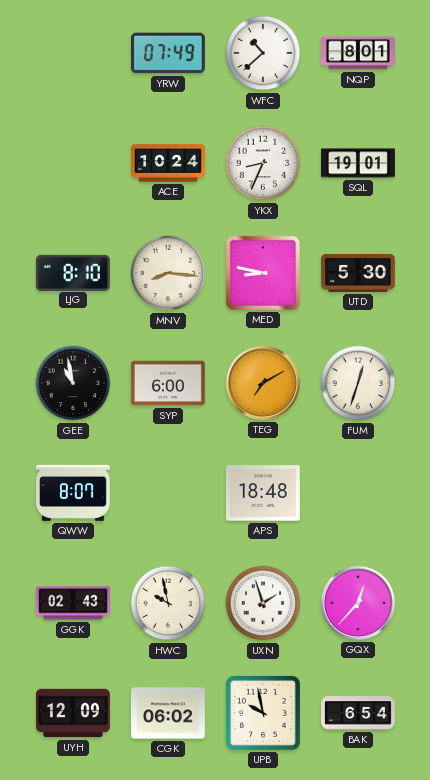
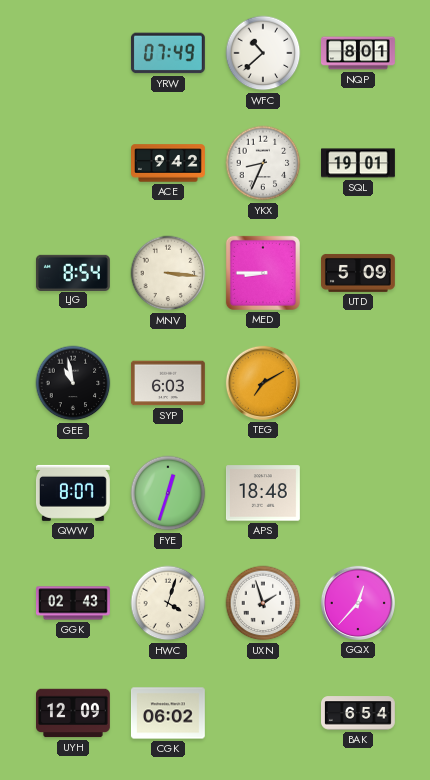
ACE: 10:24 -> 9:42 (169, 163)
LJG: 8:10 -> 8:54 (73, 272)
MNV: 8:16 -> 3:16 (168, 273)
MED: 8:47 -> 8:45 (263, 273)
UTD: 5:30 -> 5:09 (359, 273)
SYP: 6:00 -> 6:03 (168, 383)
FUM: 12:33 -> none (358, 383)
FYE: none -> 12:33 (168, 493)
HWC: 9:58 -> 4:03 (168, 603)
UPB: 9:58 -> none (263, 713)
